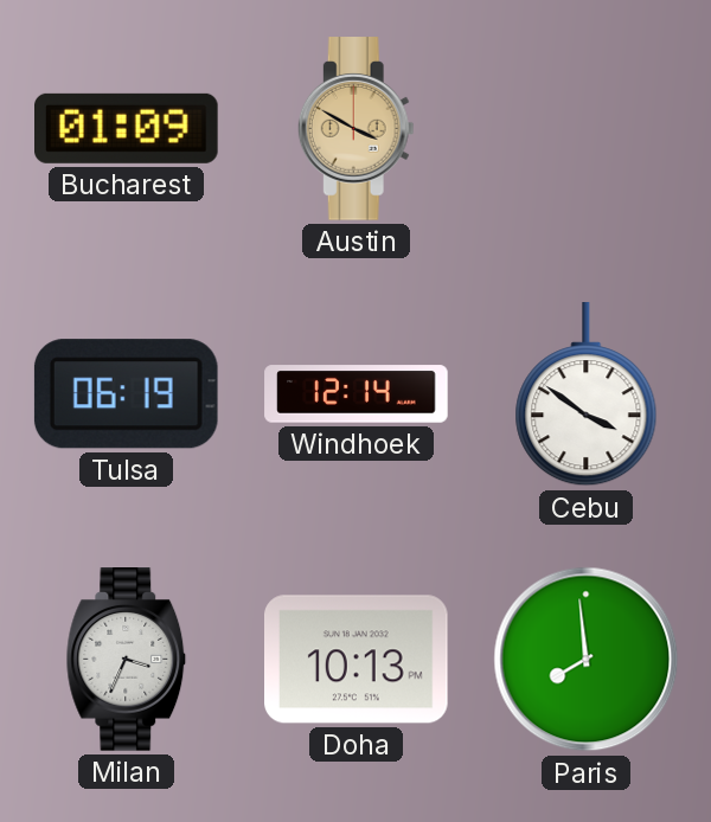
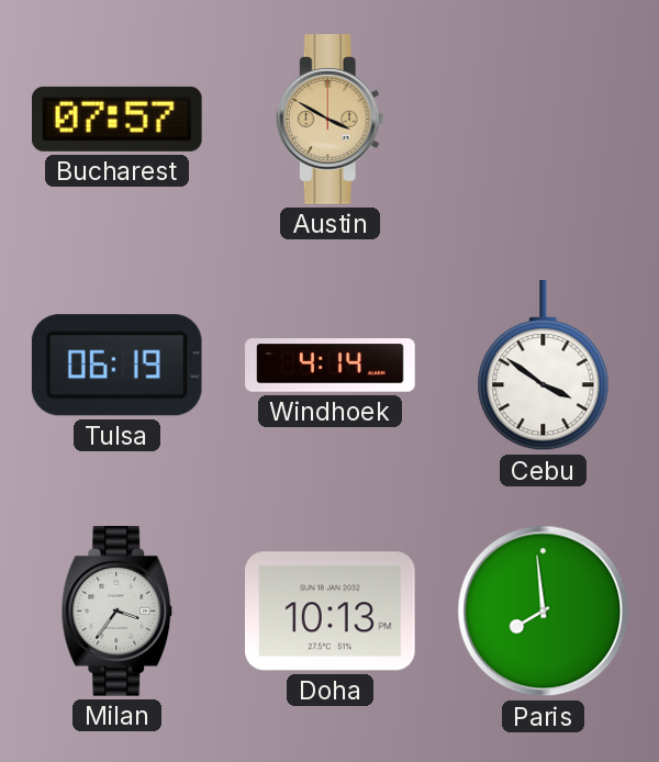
Bucharest: 01:09 -> 07:57 (118, 119)
Windhoek: 12:14 -> 4:14 (331, 366)
Milan: 3:34 -> 3:36 (118, 612)
